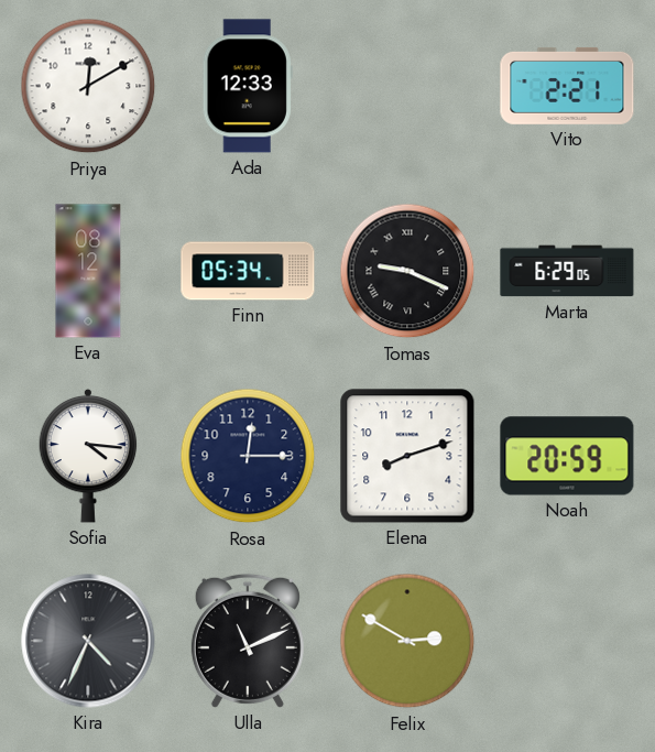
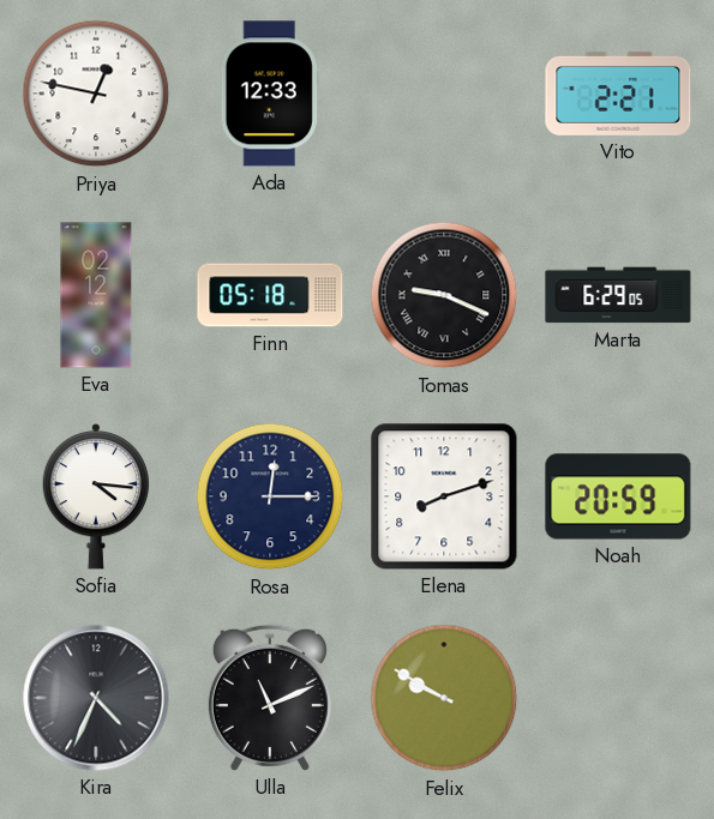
Priya: 12:10 -> 12:47 (96, 94)
Eva: 08:12 -> 02:12 (96, 295)
Finn: 05:34 -> 05:18 (270, 295)
Felix: 2:50 -> 9:50 (444, 698)
